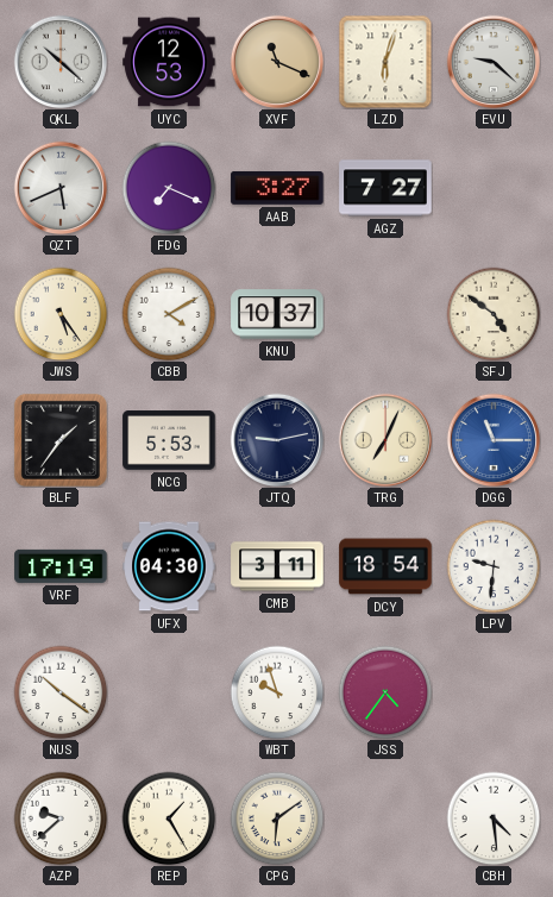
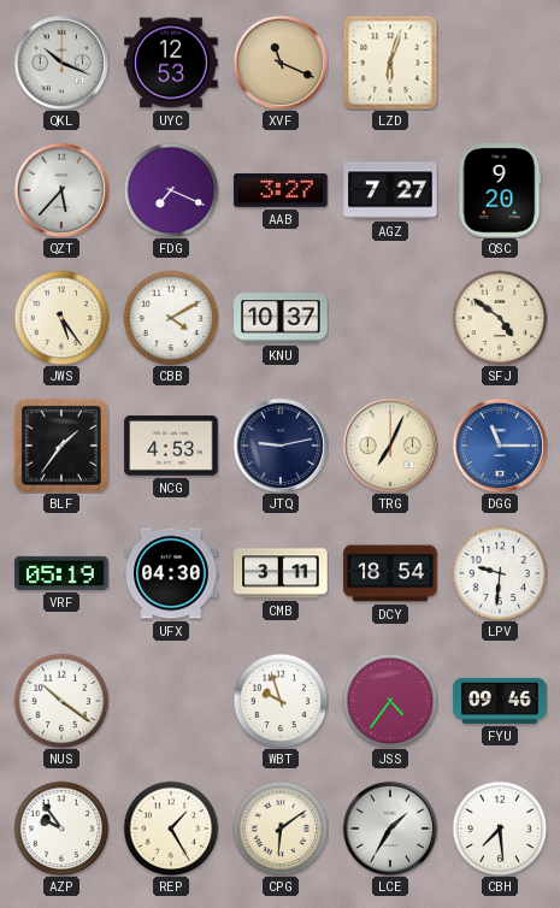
QKL: 10:22 -> 10:19 (61, 63)
EVU: 9:22 -> none (494, 62)
QZT: 5:41 -> 5:37 (61, 190)
QSC: none -> 9:20 (500, 190)
NCG: 5:53 -> 4:53 (171, 446)
VRF: 17:19 -> 05:19 (61, 573)
FYU: none -> 09:46 (500, 701)
AZP: 9:38 -> 9:54 (61, 829)
LCE: none -> 1:35 (390, 829)
CBH: 4:29 -> 7:29 (500, 829)
